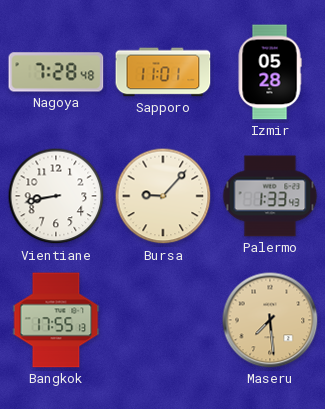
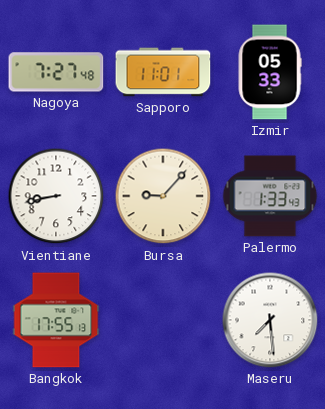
Nagoya: 7:28 -> 7:27 (56, 72)
Izmir: 05:28 -> 05:33 (270, 72)
Maseru dial: champagne -> white (270, 320)
